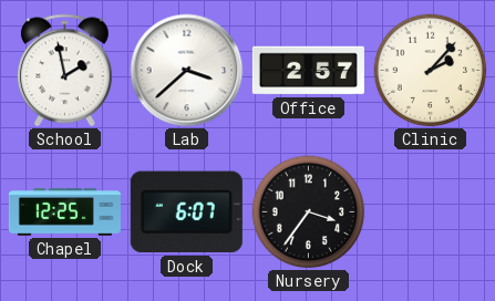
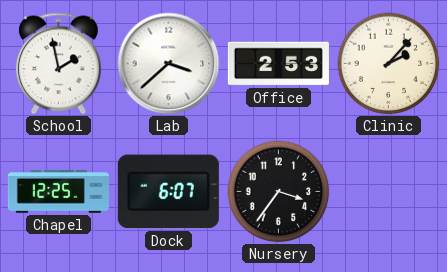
Office: 2:57 -> 2:53 (278, 64)
